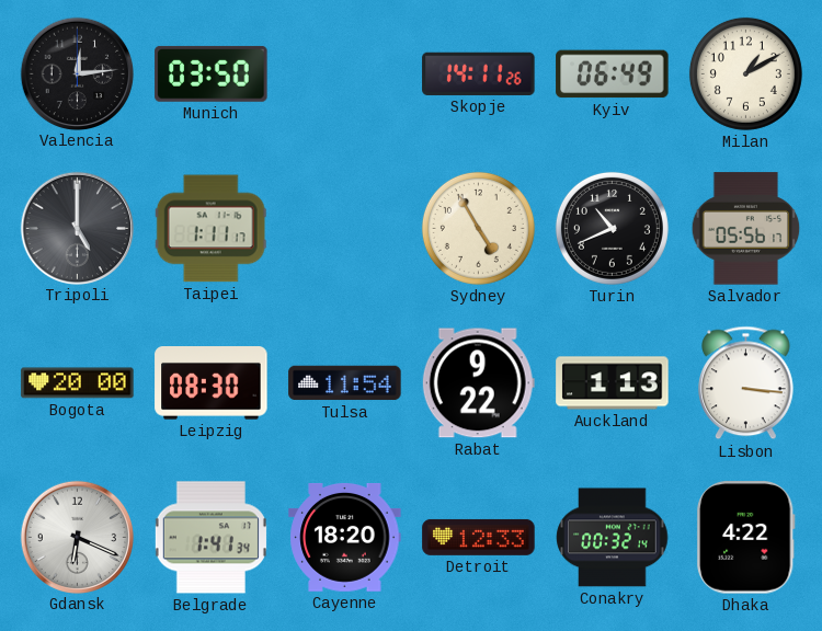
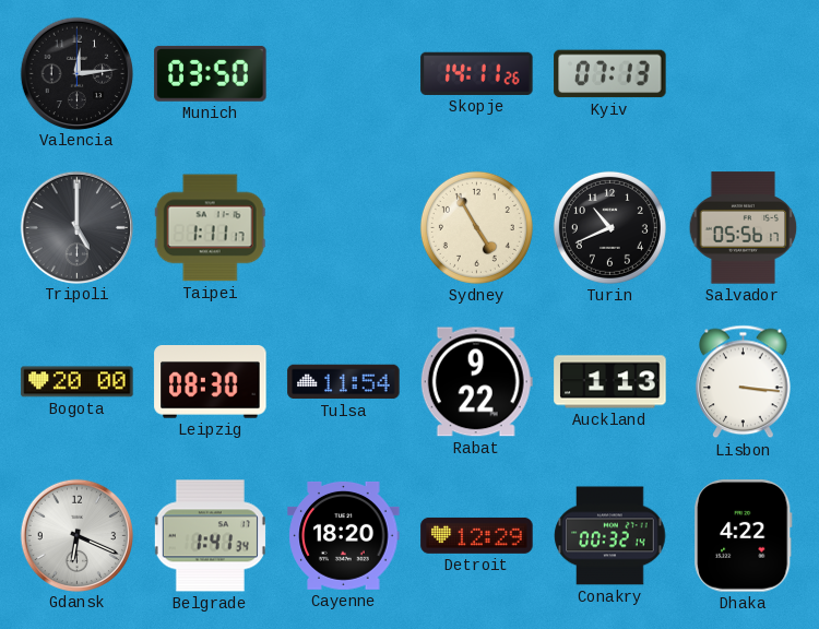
Kyiv: 06:49 -> 07:13 (610, 74)
Milan: 1:10 -> none (745, 73)
Detroit: 12:33 -> 12:29 (477, 535)
